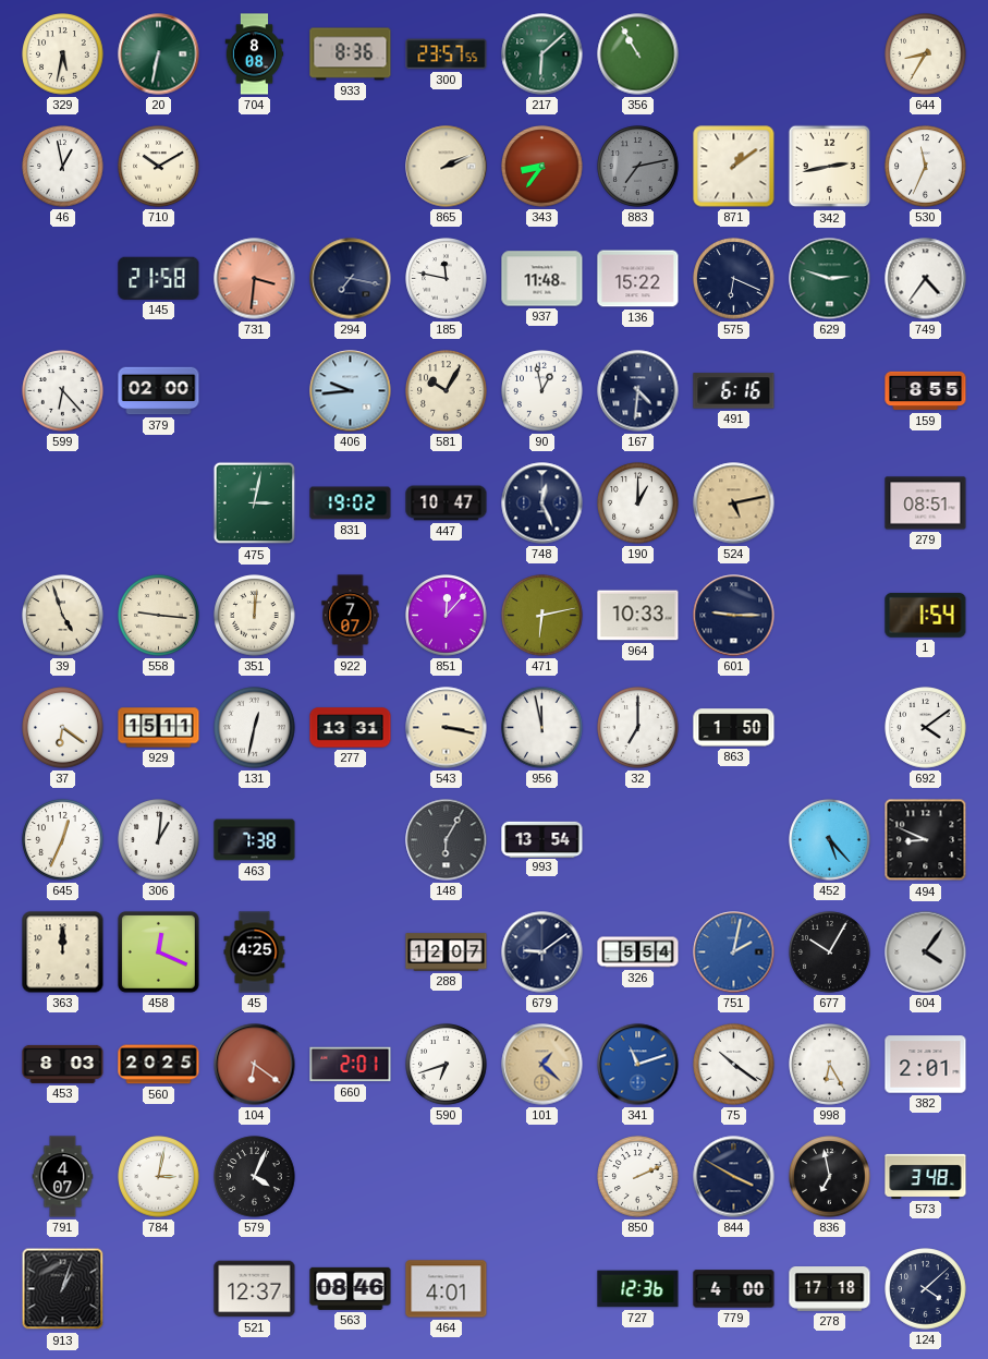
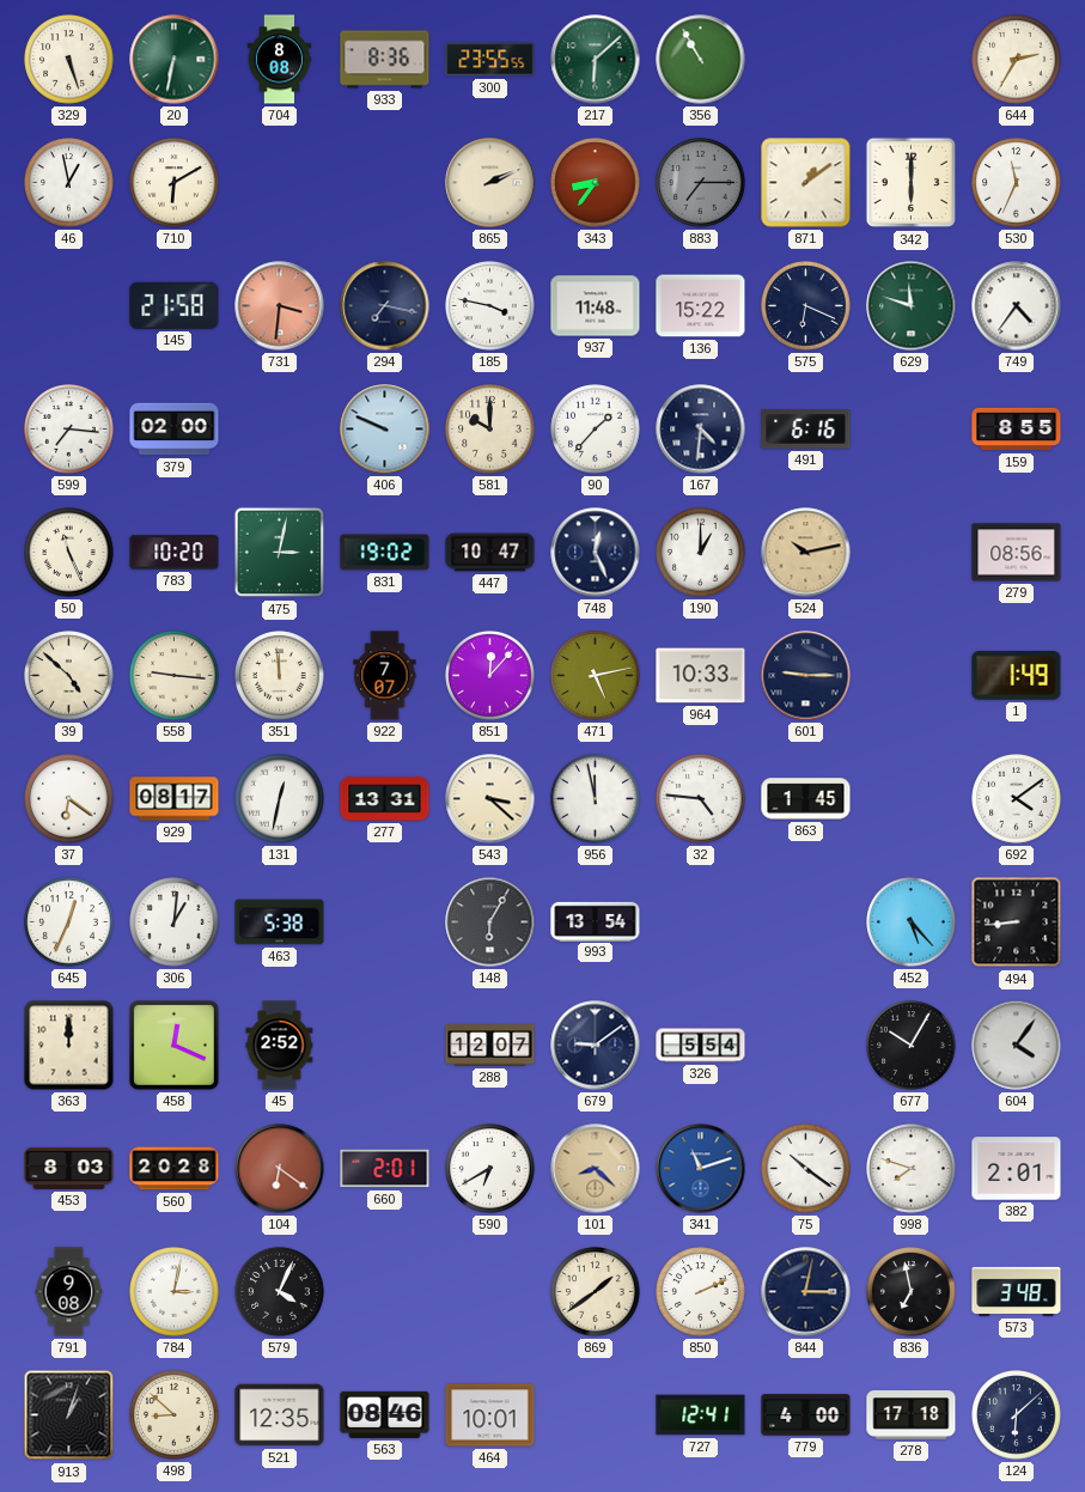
329: 5:32 -> 5:27 (69, 60)
300: 23:57 -> 23:55 (490, 60)
644: 8:35 -> 2:35 (1017, 60)
710: 10:10 -> 6:10 (175, 183)
883: 7:13 -> 7:15 (701, 183)
342: 2:43 -> 6:00 (912, 183)
185: 11:47 -> 3:47 (490, 306)
629: 2:48 -> 11:48 (912, 306)
599: 6:23 -> 7:16 (69, 430)
406: 9:44 -> 9:49 (385, 430)
581: 10:05 -> 10:00 (490, 430)
90: 12:58 -> 1:37 (596, 430)
50: none -> 11:26 (69, 553)
783: none -> 10:20 (175, 553)
524: 5:13 -> 10:13 (806, 553)
279: 08:51 -> 08:56 (1017, 553)
39: 4:57 -> 4:52 (69, 676)
351: 12:01 -> 11:59 (280, 676)
471: 6:13 -> 5:13 (596, 676)
1: 1:54 -> 1:49 (1017, 675)
929: 15:11 -> 08:17 (175, 799)
543: 3:17 -> 3:22 (490, 799)
32: 7:00 -> 4:46 (701, 799)
863: 1:50 -> 1:45 (806, 799)
463: 7:38 -> 5:38 (280, 922)
494: 8:49 -> 8:44 (1017, 922)
45: 4:25 -> 2:52 (280, 1046)
751: 2:02 -> none (734, 952)
560: 20:25 -> 20:28 (175, 1169)
590: 6:42 -> 6:40 (490, 1169)
101: 1:22 -> 8:22 (596, 1169)
998: 6:25 -> 7:48 (912, 1169)
791: 4:07 -> 9:08 (69, 1292)
869: none -> 1:39 (596, 1292)
844: 3:50 -> 3:02 (806, 1292)
498: none -> 8:52 (175, 1415)
521: 12:37 -> 12:35 (280, 1415)
464: 4:01 -> 10:01 (490, 1415)
727: 12:36 -> 12:41 (701, 1415)
124: 4:08 -> 6:08 (1017, 1415)
